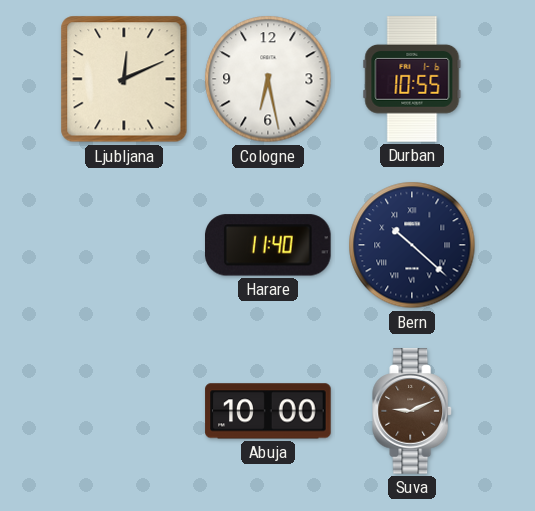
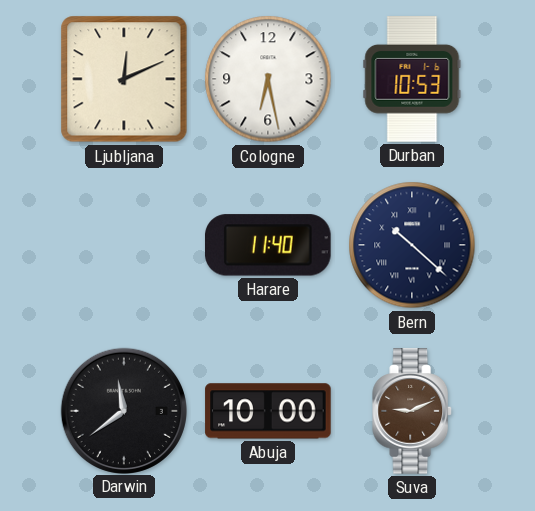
Durban: 10:55 -> 10:53 (412, 79)
Darwin: none -> 11:39 (123, 410)
